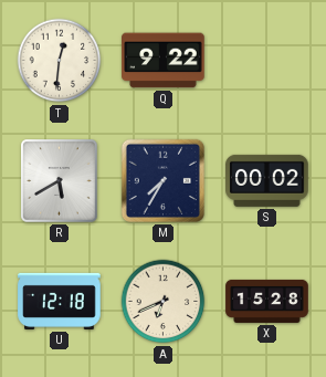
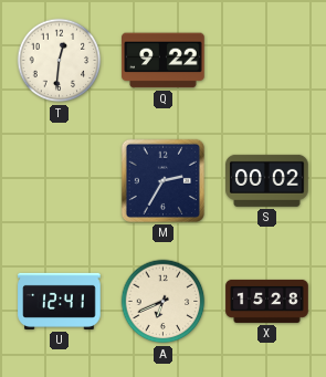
R: 5:40 -> none (60, 181)
M: 7:35 -> 2:35 (162, 180)
U: 12:18 -> 12:41 (60, 301)
